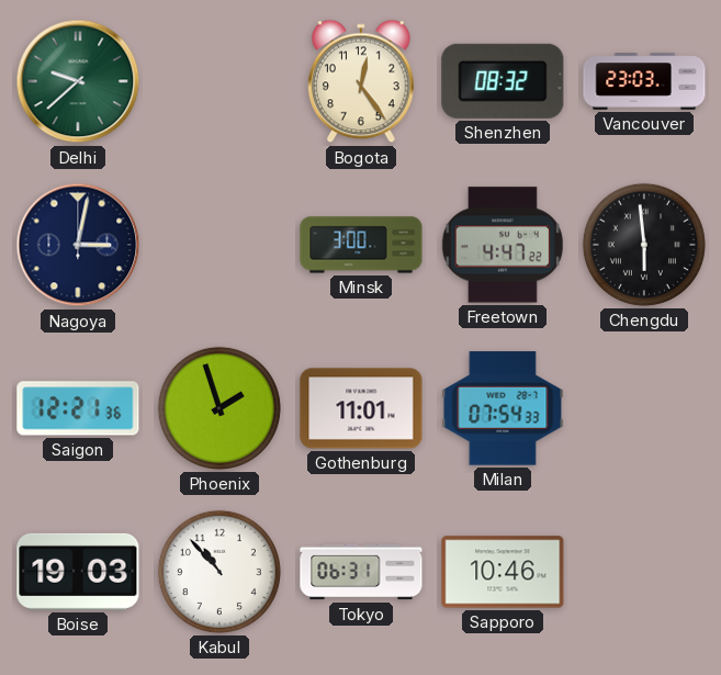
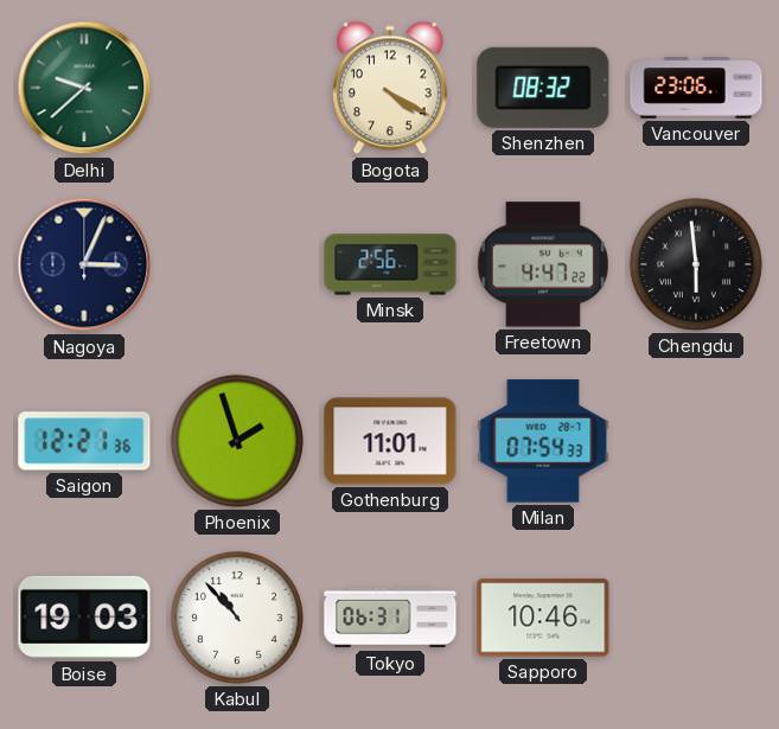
Bogota: 12:24 -> 4:20 (391, 88)
Vancouver: 23:03 -> 23:06 (696, 88)
Nagoya: 3:02 -> 3:04 (84, 264)
Minsk: 3:00 -> 2:56 (390, 264)
